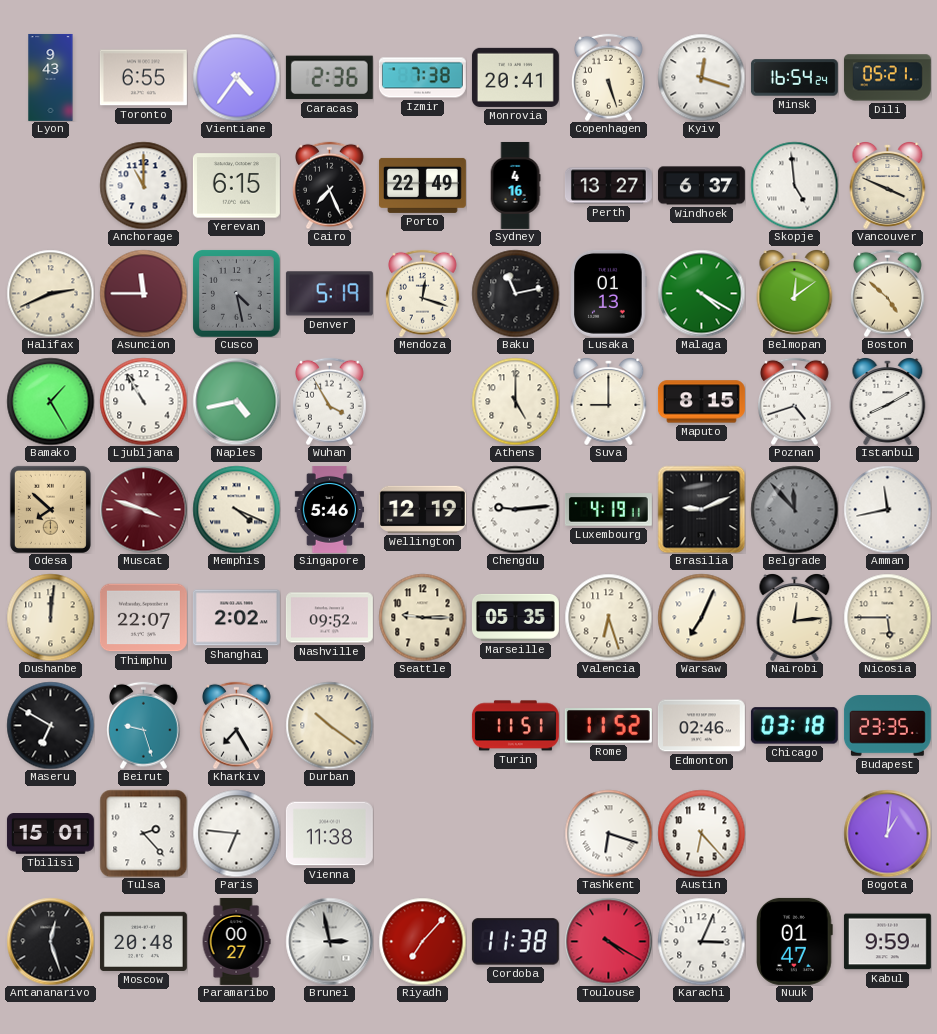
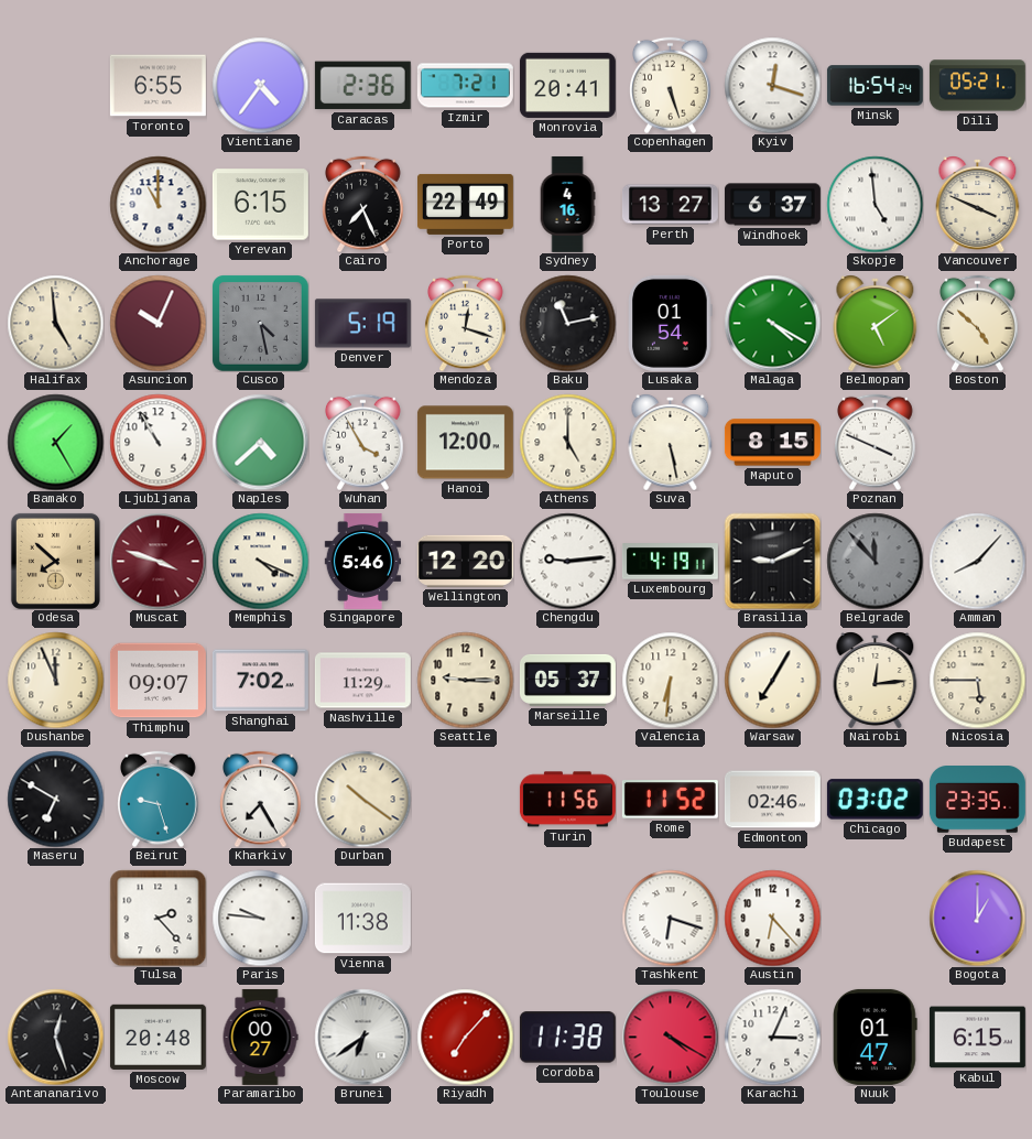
Lyon: 9:43 -> none (51, 77)
Izmir: 7:38 -> 7:21 (465, 86)
Halifax: 2:41 -> 4:59 (55, 323)
Asuncion: 11:45 -> 10:04 (157, 323)
Lusaka: 01:13 -> 01:54 (671, 323)
Belmopan: 12:09 -> 5:09 (876, 324)
Naples: 4:43 -> 4:38 (260, 442)
Hanoi: none -> 12:00 (465, 443)
Suva: 9:00 -> 5:28 (671, 443)
Poznan: 4:42 -> 3:49 (876, 442)
Istanbul: 8:10 -> none (888, 402)
Wellington: 12:19 -> 12:20 (465, 561)
Amman: 11:43 -> 8:07 (977, 561)
Dushanbe: 12:01 -> 11:56 (55, 680)
Thimphu: 22:07 -> 09:07 (157, 681)
Shanghai: 2:02 -> 7:02 (260, 681)
Nashville: 09:52 -> 11:29 (362, 681)
Marseille: 05:35 -> 05:37 (567, 680)
Valencia: 6:27 -> 6:31 (670, 680)
Warsaw: 7:04 -> 7:05 (772, 680)
Turin: 11:51 -> 11:56 (567, 800)
Chicago: 03:18 -> 03:02 (875, 800)
Tbilisi: 15:01 -> none (50, 834)
Paris: 6:46 -> 9:46 (260, 918)
Bogota: 1:01 -> 1:00 (977, 918)
Brunei: 2:58 -> 6:39 (362, 1037)
Kabul: 9:59 -> 6:15 (977, 1038)
